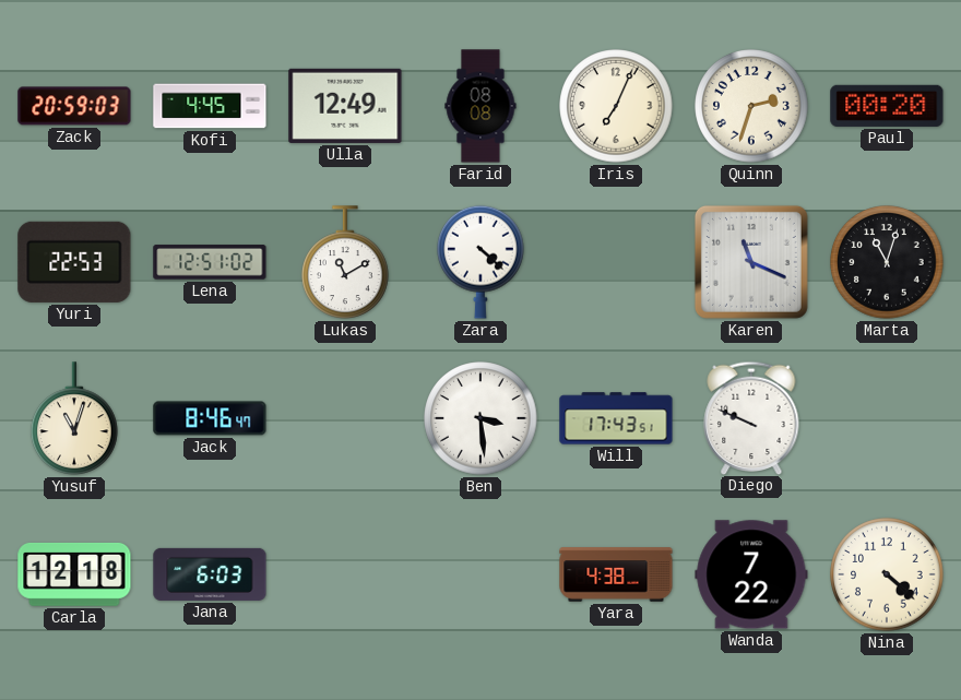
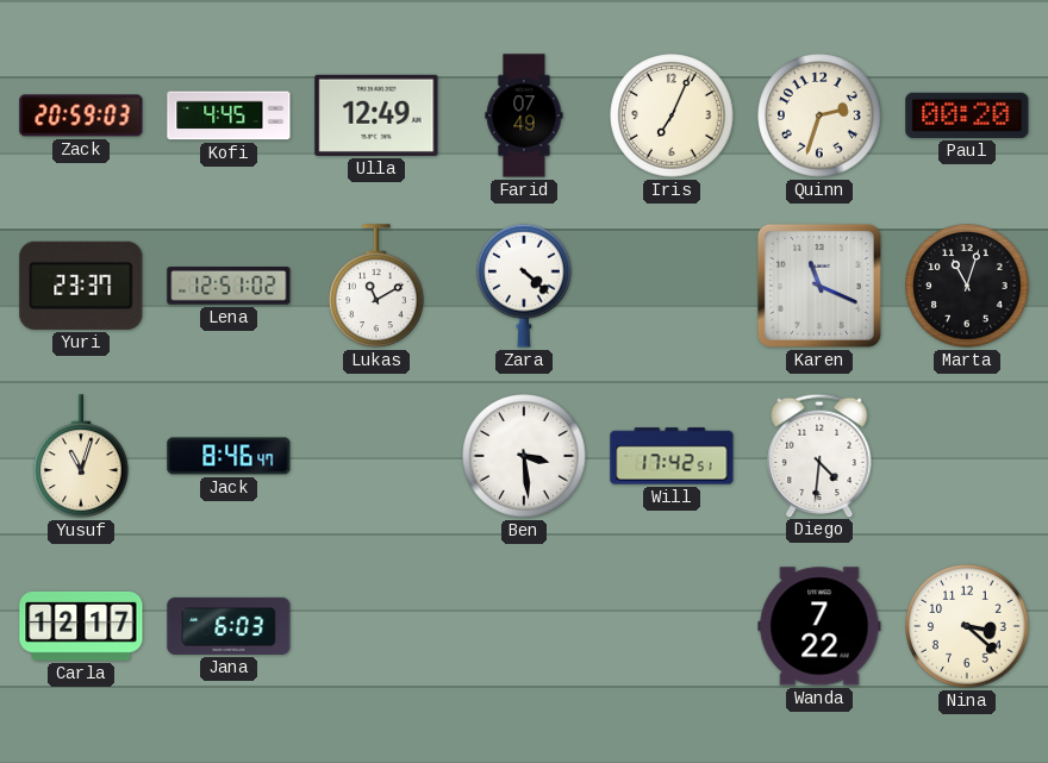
Farid: 08:08 -> 07:49 (524, 115)
Yuri: 22:53 -> 23:37 (81, 286)
Will: 17:43 -> 17:42 (672, 456)
Diego: 9:49 -> 4:31 (819, 455)
Carla: 12:18 -> 12:17 (81, 626)
Yara: 4:38 -> none (616, 574)
Nina: 4:22 -> 3:22 (967, 626)
